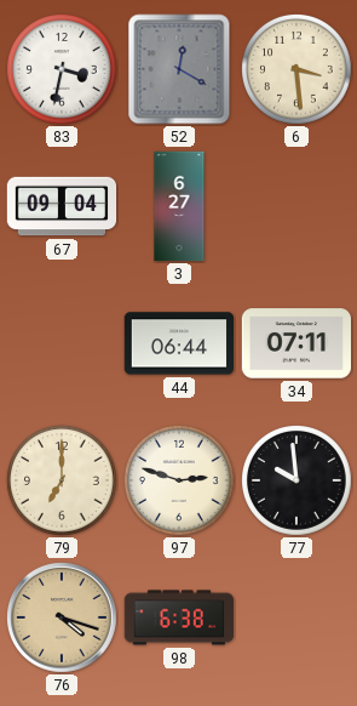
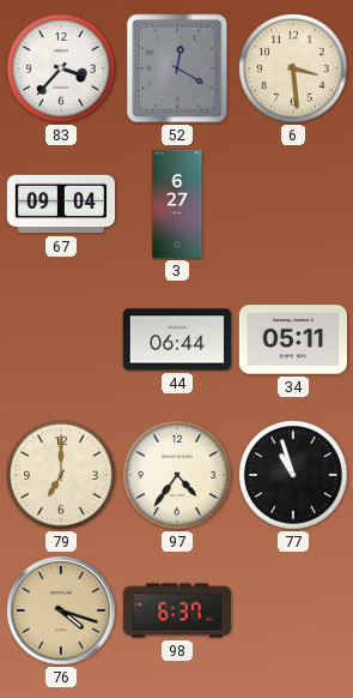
83: 3:32 -> 3:37 (62, 70)
34: 07:11 -> 05:11 (293, 339)
97: 2:48 -> 4:36 (178, 476)
77: 9:59 -> 10:57 (294, 476)
98: 6:38 -> 6:37 (176, 610)
